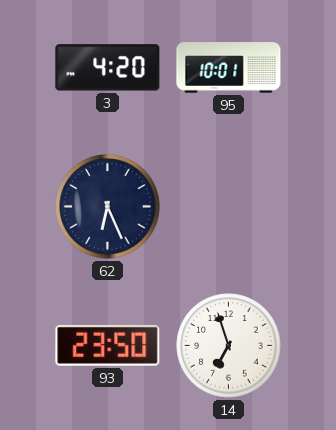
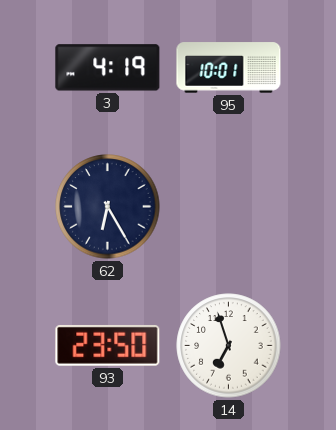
3: 4:20 -> 4:19 (108, 68)
62: 6:26 -> 6:25 (108, 207)
